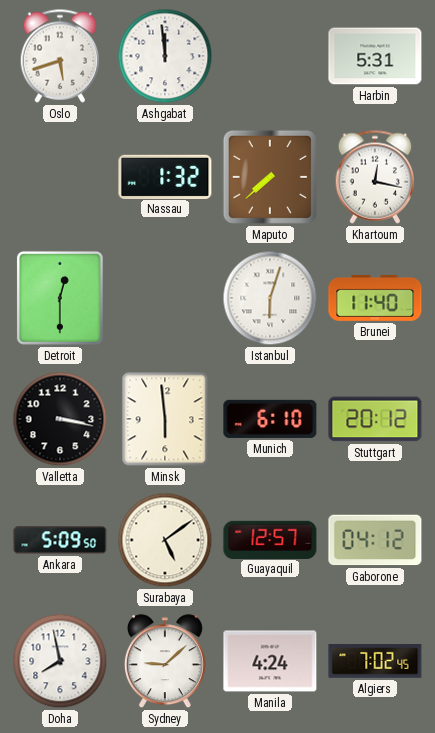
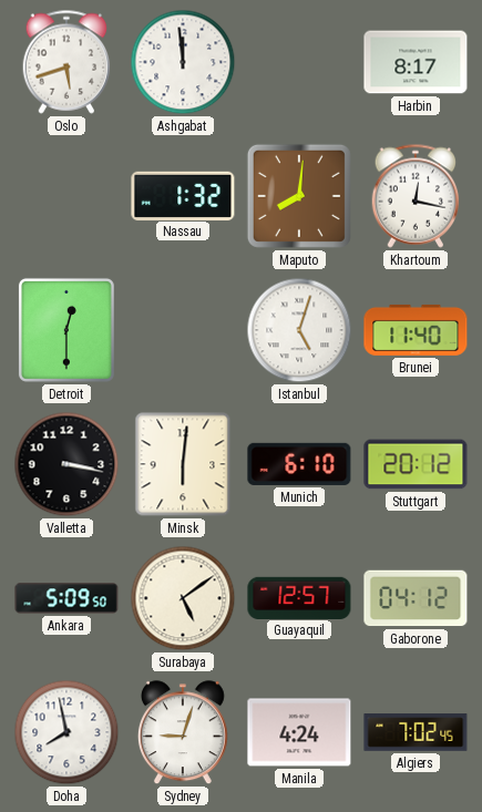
Harbin: 5:31 -> 8:17 (416, 62)
Maputo: 7:38 -> 8:01 (299, 196)
Istanbul: 6:03 -> 5:03 (299, 330)
Minsk: 5:59 -> 6:01 (183, 464)
Sydney: 9:08 -> 9:03 (183, 733)
